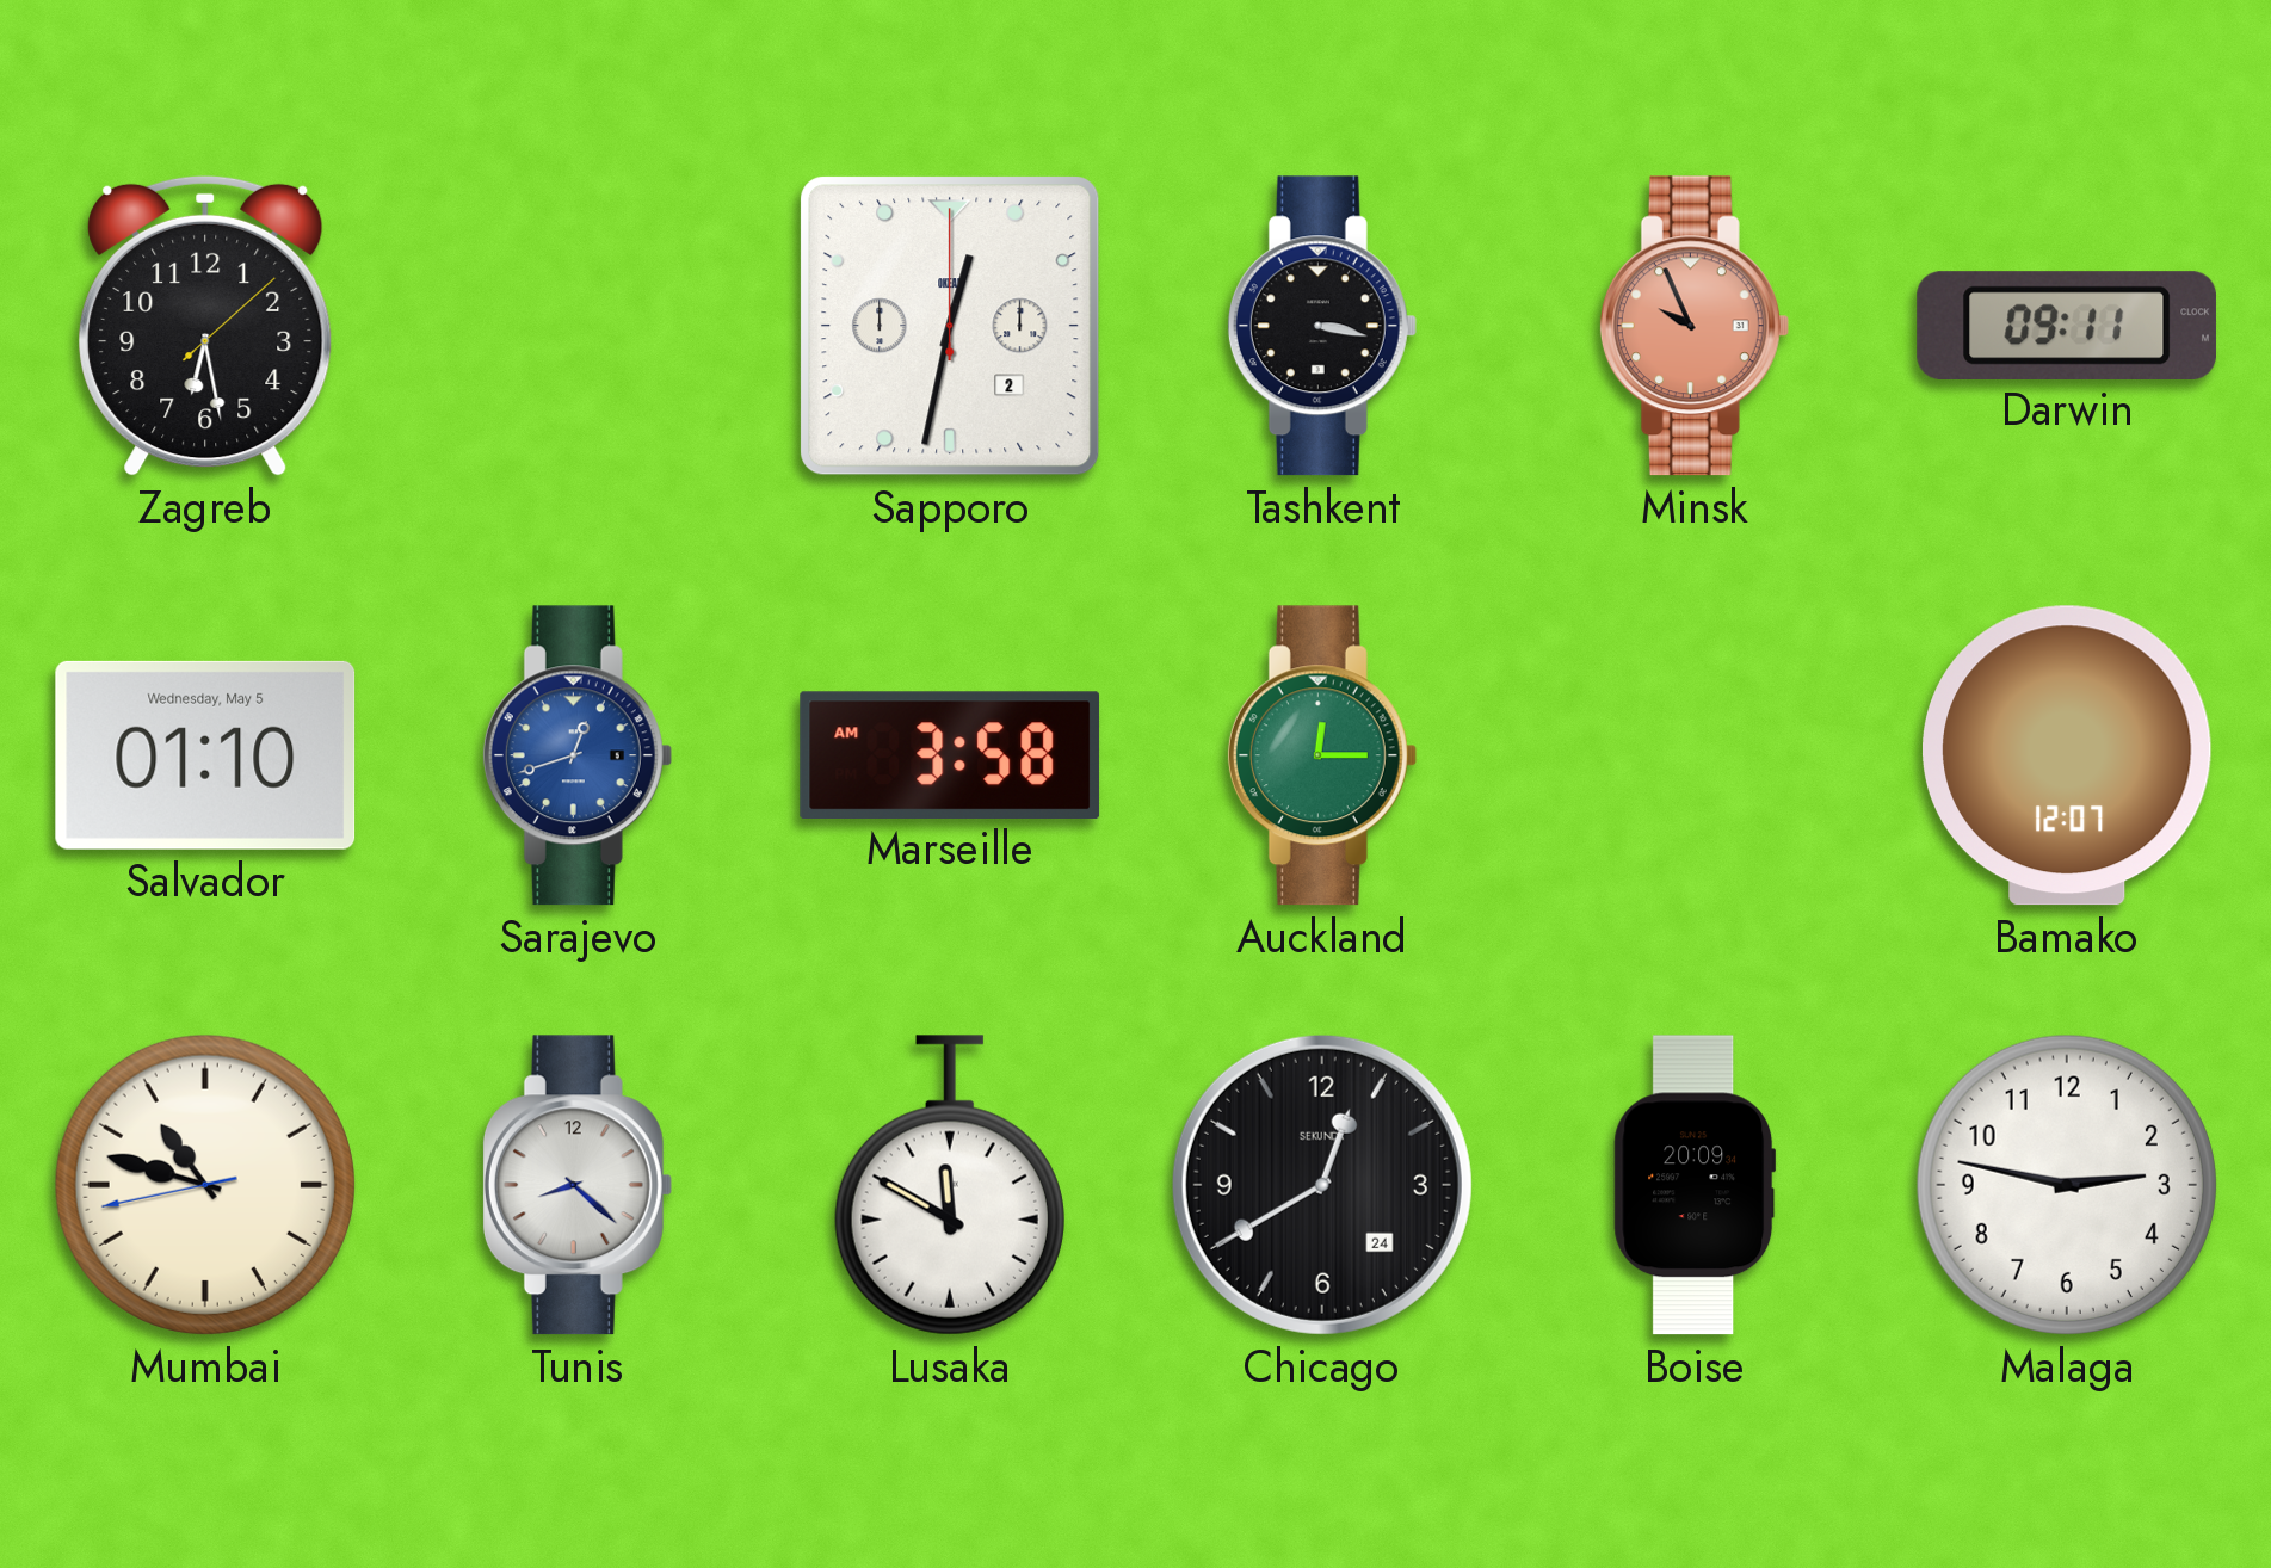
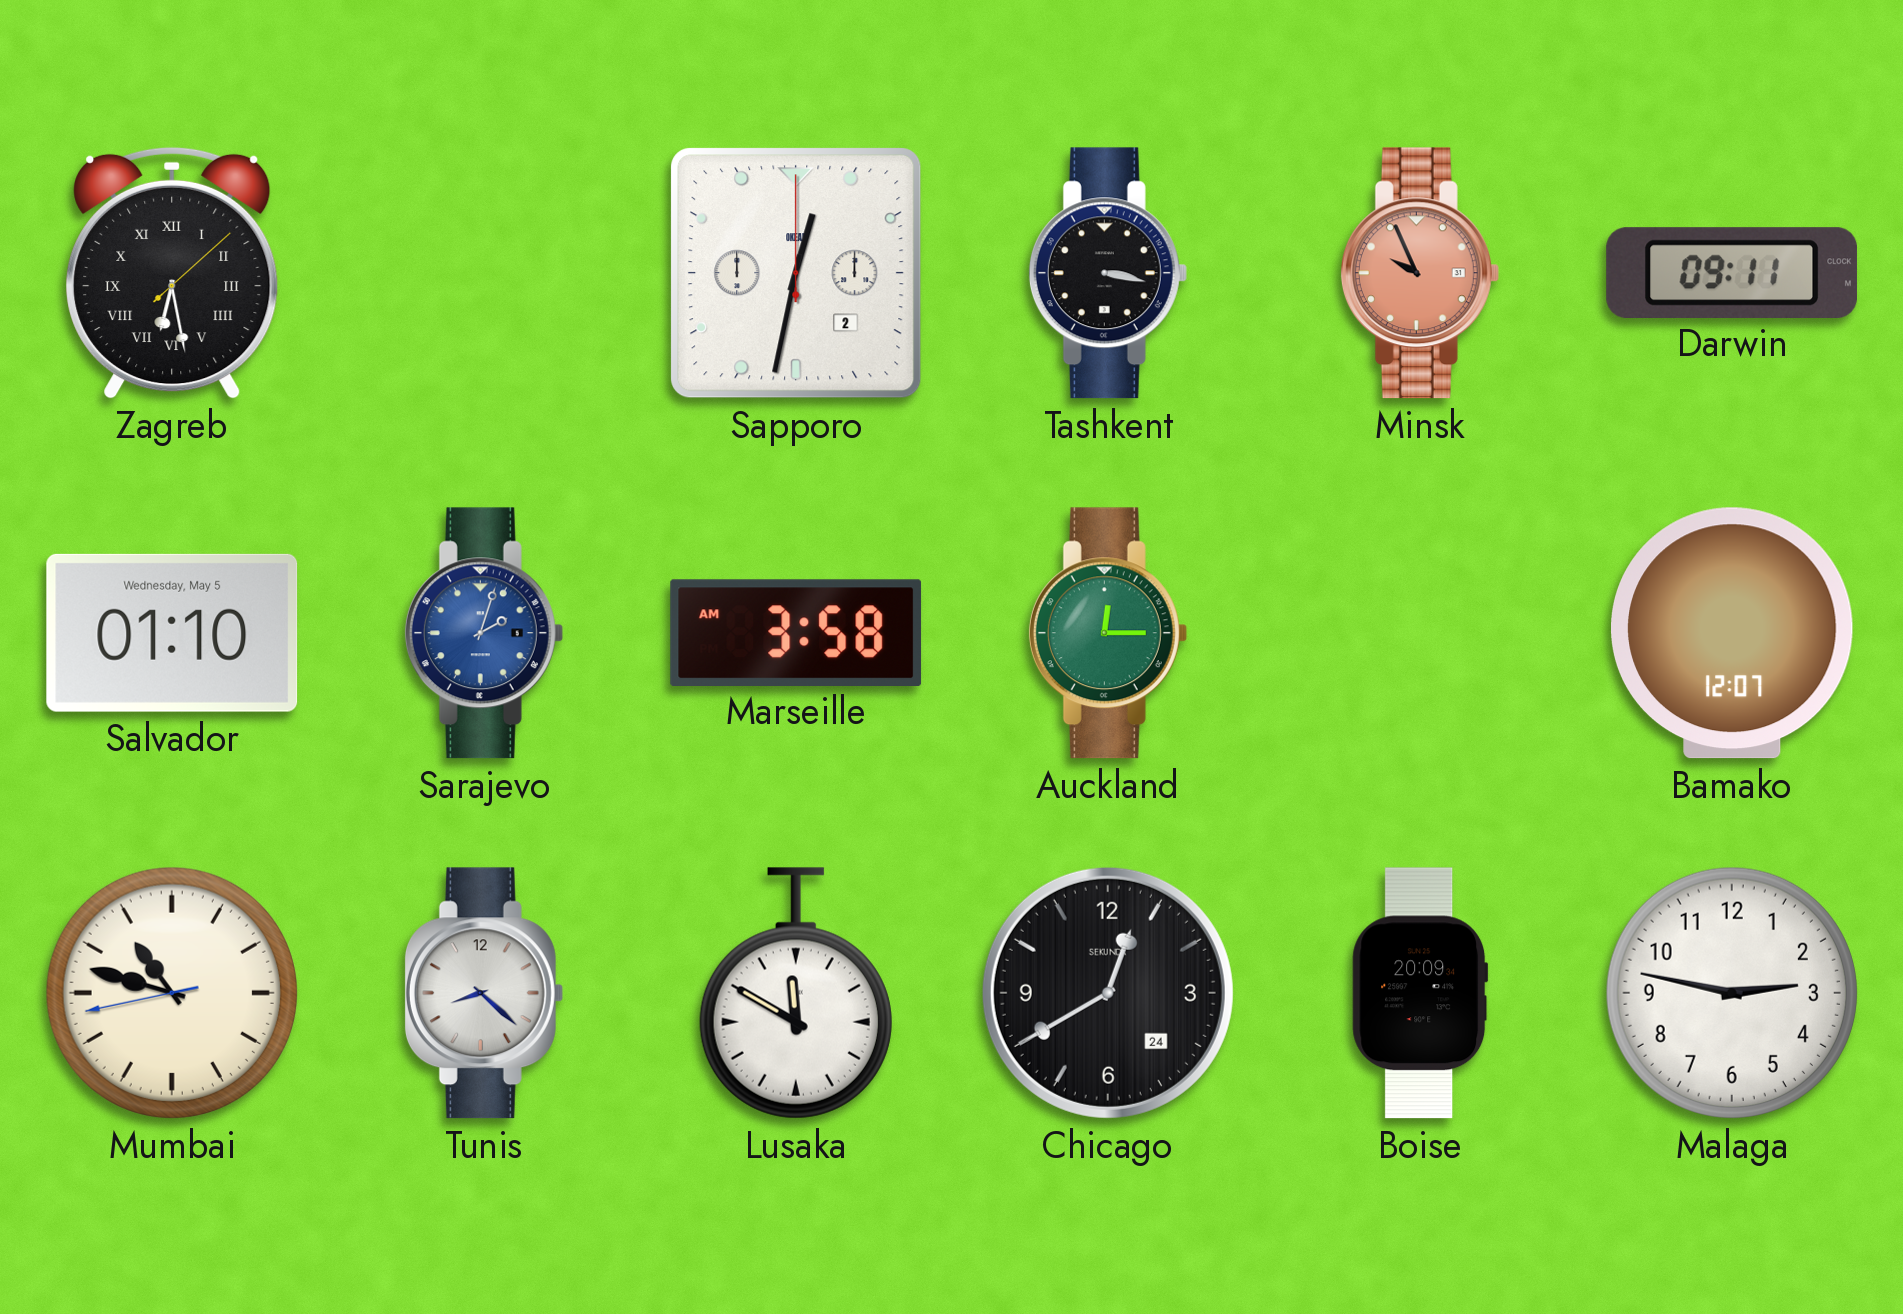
Zagreb numerals: Arabic -> Roman (172, 273)
Sarajevo: 12:42 -> 2:03 (484, 633)
